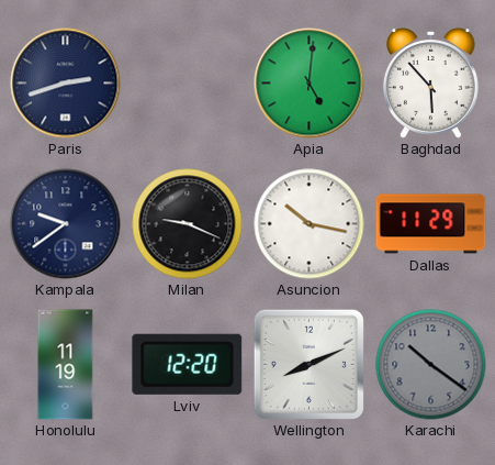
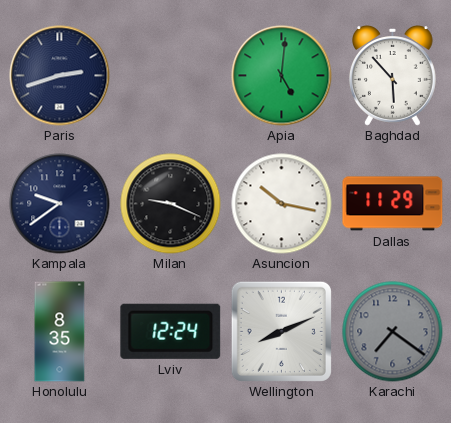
Honolulu: 11:19 -> 8:35 (60, 332)
Lviv: 12:20 -> 12:24 (171, 331)
Karachi: 10:21 -> 7:21 (393, 332)
